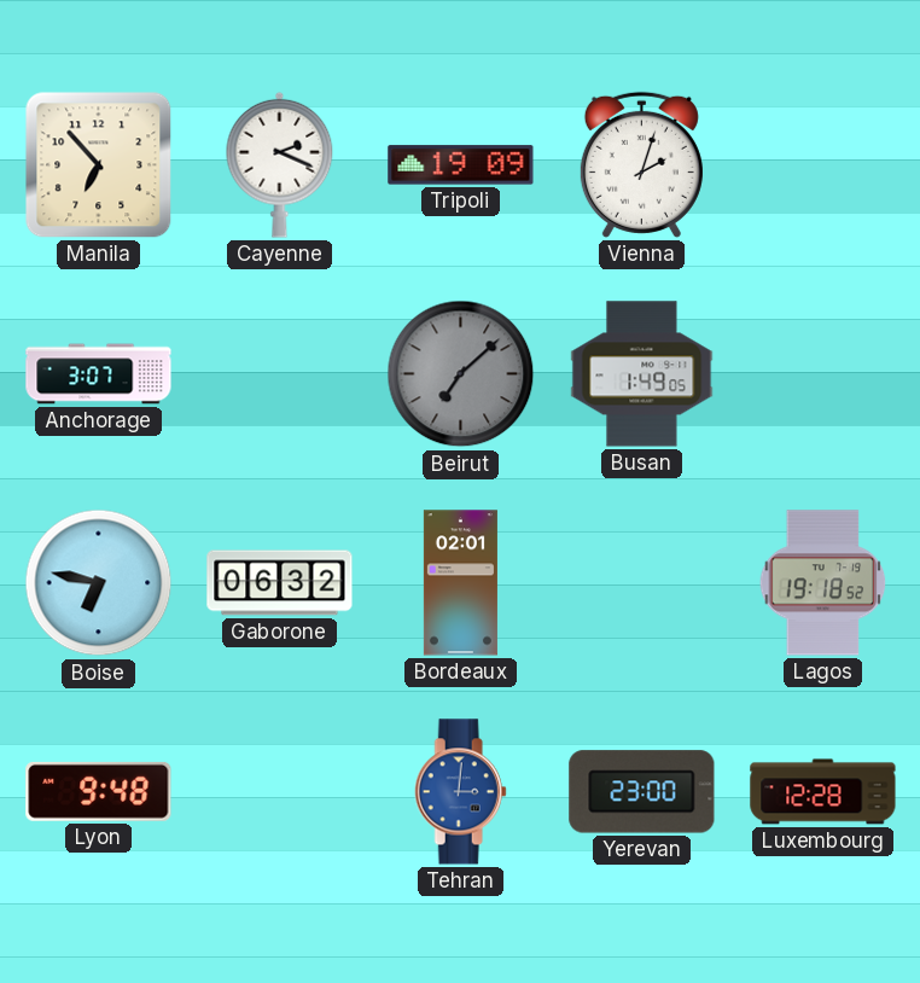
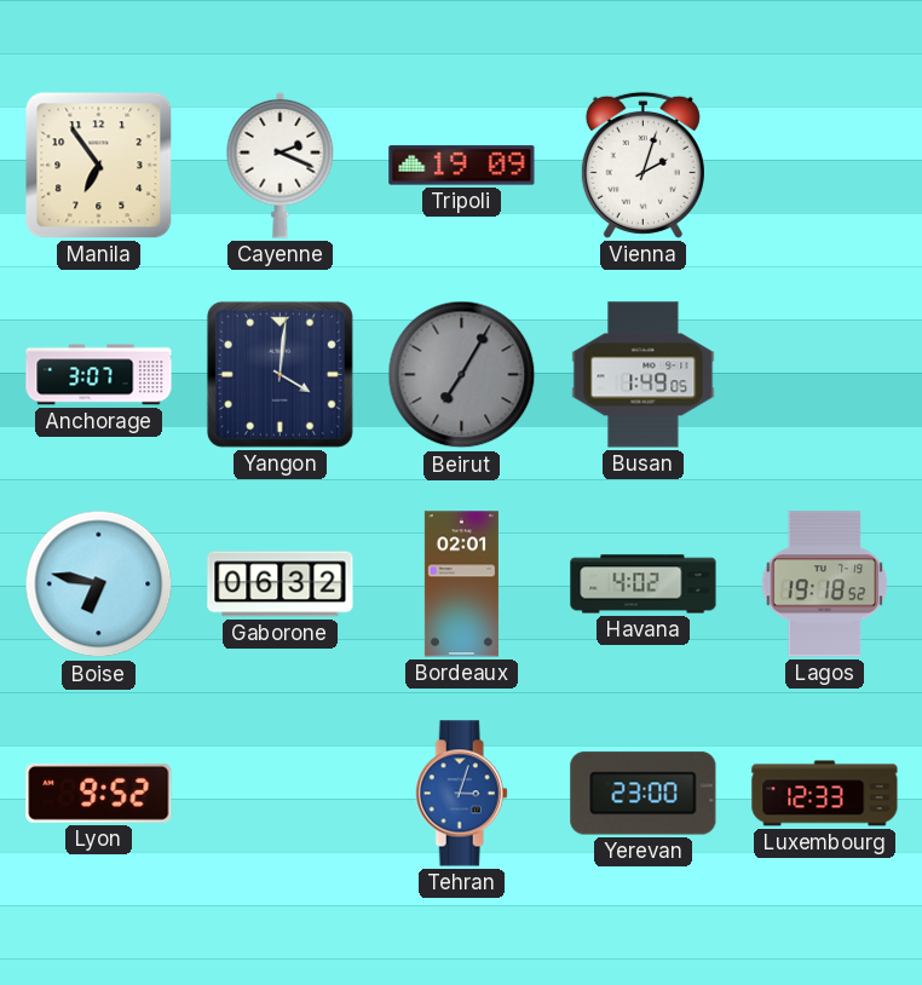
Manila: 6:53 -> 6:54 (99, 166)
Yangon: none -> 4:01 (280, 374)
Beirut: 7:08 -> 7:05 (462, 375)
Havana: none -> 4:02 (644, 584)
Lyon: 9:48 -> 9:52 (99, 793)
Tehran: 3:01 -> 3:03 (461, 794)
Luxembourg: 12:28 -> 12:33 (825, 794)
